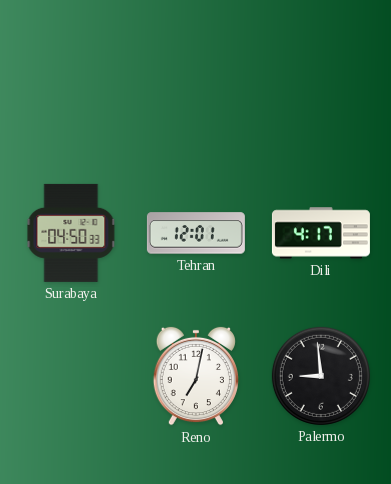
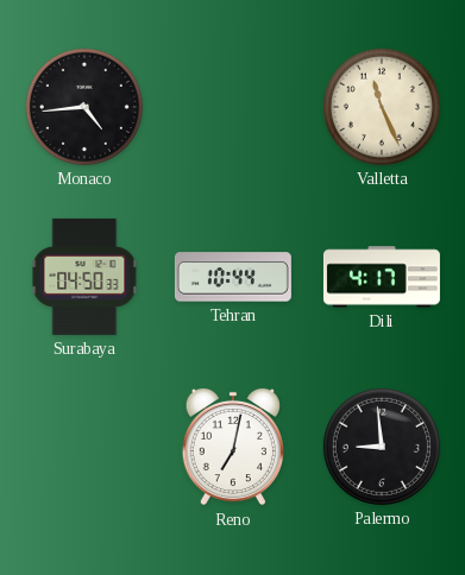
Monaco: none -> 4:44 (84, 107)
Valletta: none -> 11:26 (382, 107)
Tehran: 12:01 -> 10:44 (233, 277)
